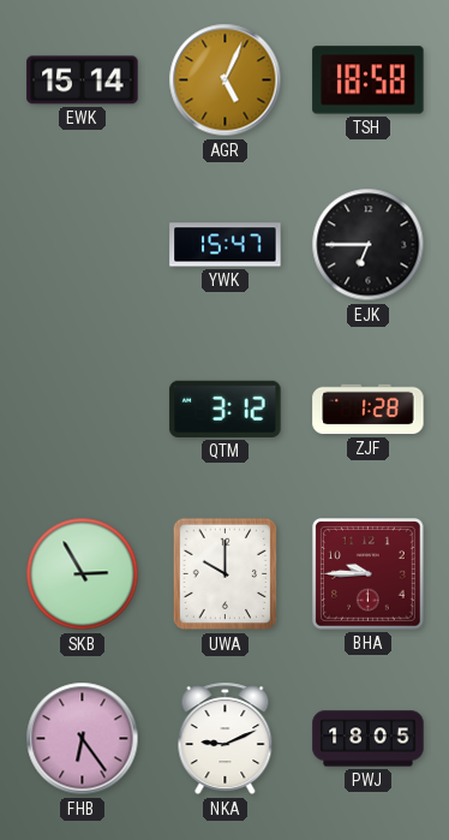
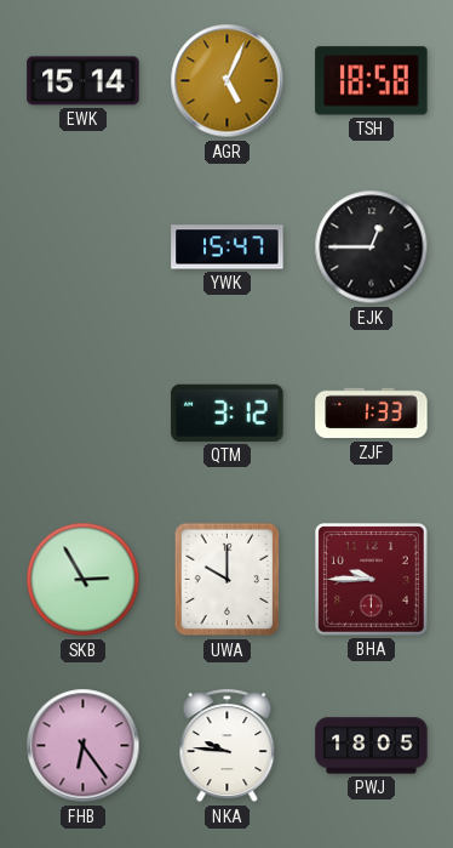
EJK: 6:45 -> 12:45 (372, 247)
ZJF: 1:28 -> 1:33 (372, 414)
NKA: 9:11 -> 9:46 (228, 746)
